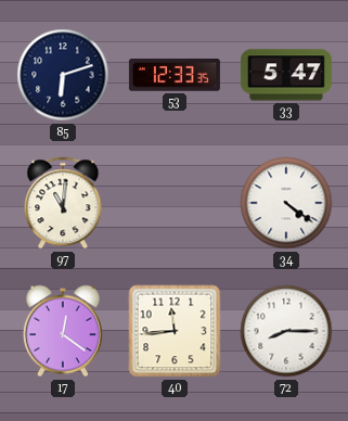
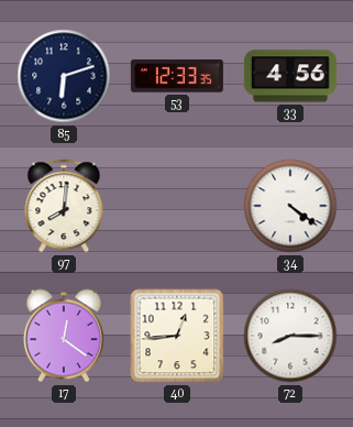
33: 5:47 -> 4:56 (290, 76)
97: 11:01 -> 8:01 (64, 206)
40: 11:44 -> 12:44 (177, 336)
